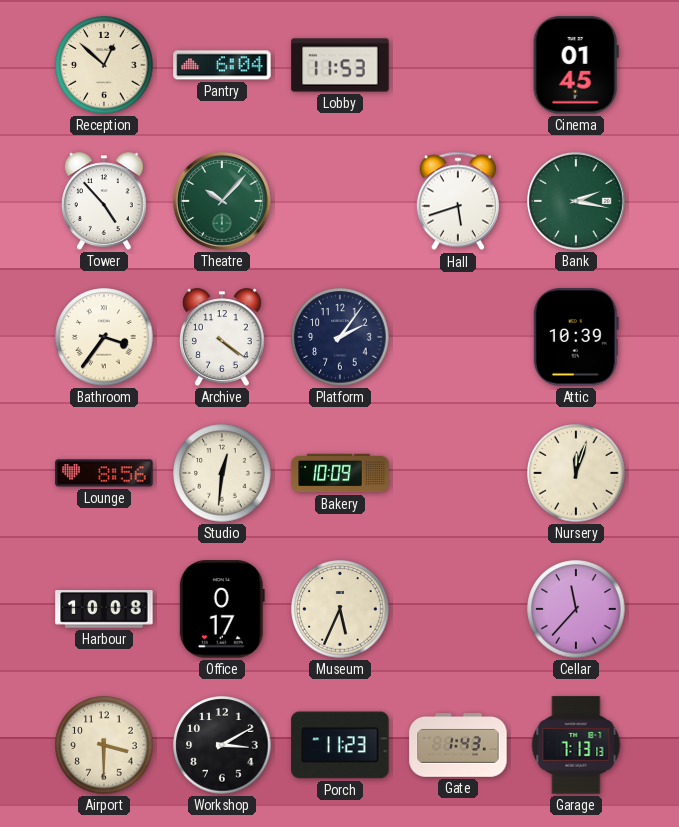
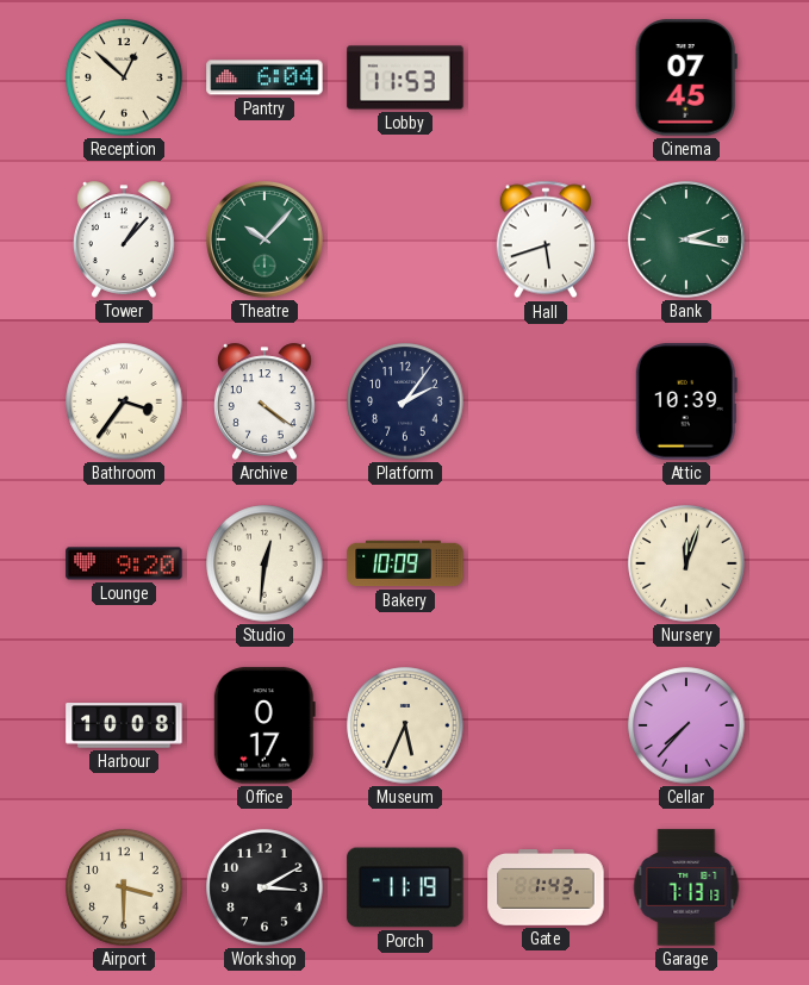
Cinema: 01:45 -> 07:45 (686, 77)
Tower: 4:53 -> 1:07 (124, 239)
Lounge: 8:56 -> 9:20 (124, 563)
Cellar: 11:37 -> 7:37 (686, 725)
Porch: 11:23 -> 11:19 (405, 887)
